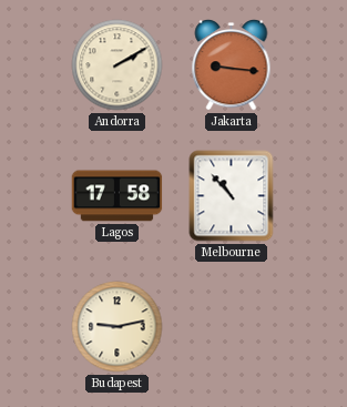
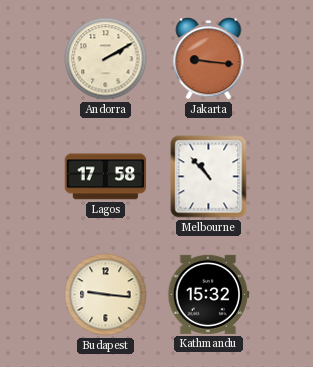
Budapest: 9:13 -> 9:16 (106, 295)
Kathmandu: none -> 15:32 (209, 294)
